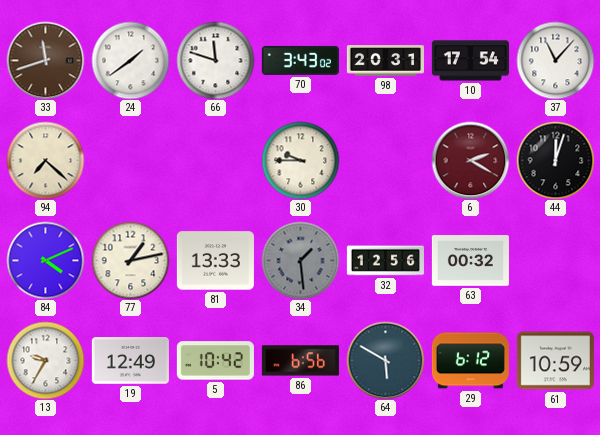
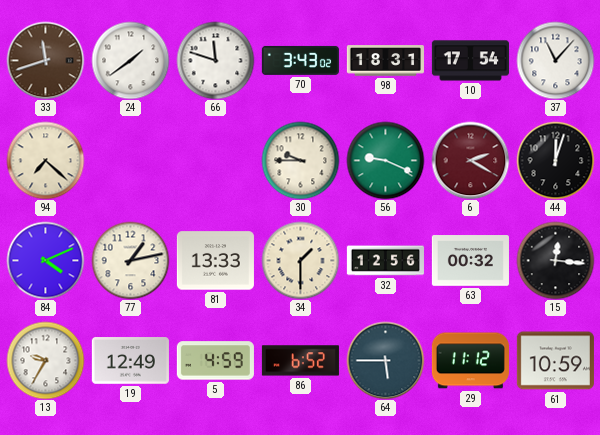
98: 20:31 -> 18:31 (385, 61)
56: none -> 9:19 (385, 160)
34: 1:29 -> 1:30 (300, 260)
34 dial: grey -> cream (300, 260)
15: none -> 12:16 (555, 260)
5: 10:42 -> 4:59 (215, 361)
86: 6:56 -> 6:52 (300, 361)
64: 5:50 -> 5:45 (385, 360)
29: 6:12 -> 11:12 (470, 361)
